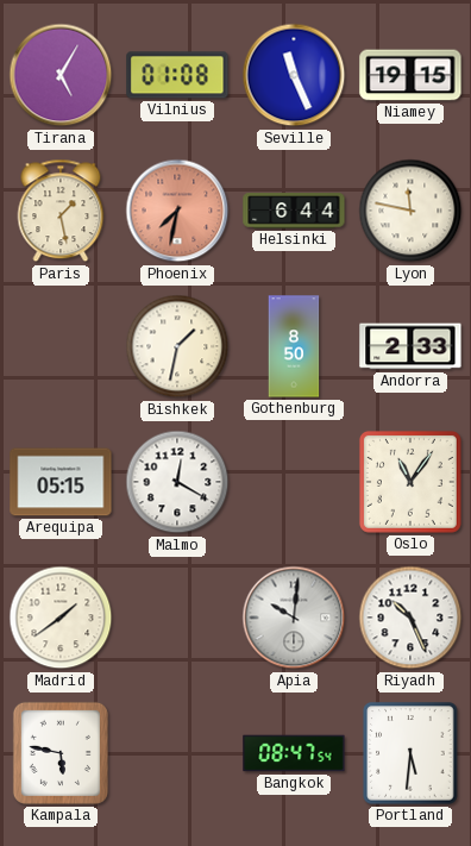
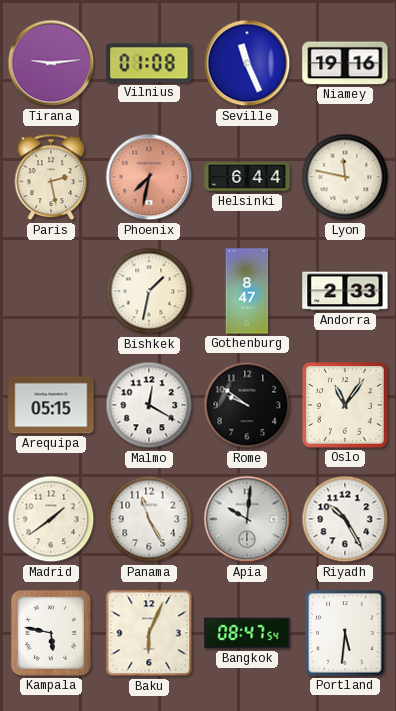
Tirana: 5:05 -> 9:14 (51, 63)
Niamey: 19:15 -> 19:16 (345, 63)
Paris: 1:28 -> 2:28 (51, 177)
Gothenburg: 8:50 -> 8:47 (247, 291)
Rome: none -> 9:51 (247, 405)
Panama: none -> 11:25 (149, 519)
Riyadh: 10:26 -> 10:25 (345, 519)
Baku: none -> 6:04 (149, 633)
